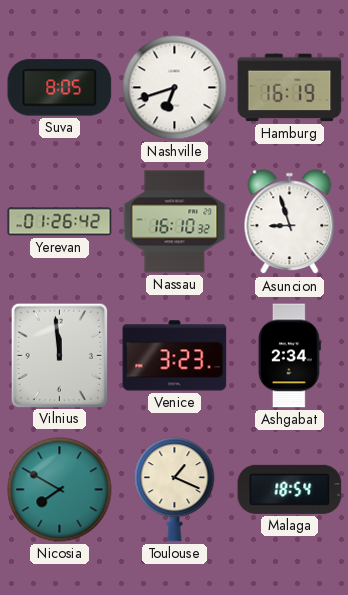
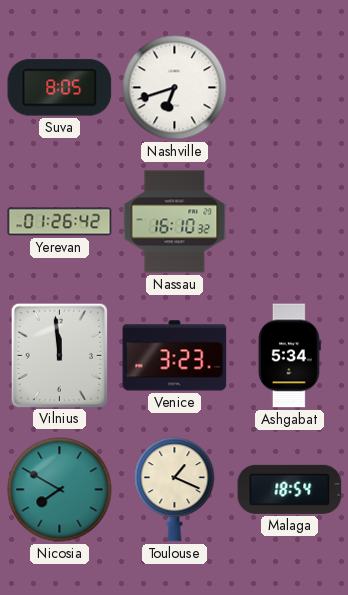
Hamburg: 16:19 -> none (290, 88)
Asuncion: 8:57 -> none (290, 222)
Ashgabat: 2:34 -> 5:34 (289, 356)
